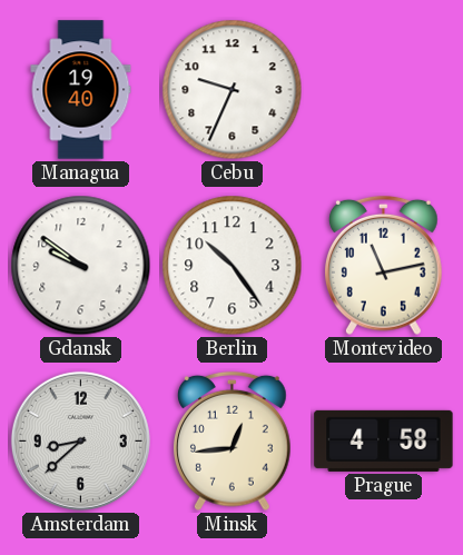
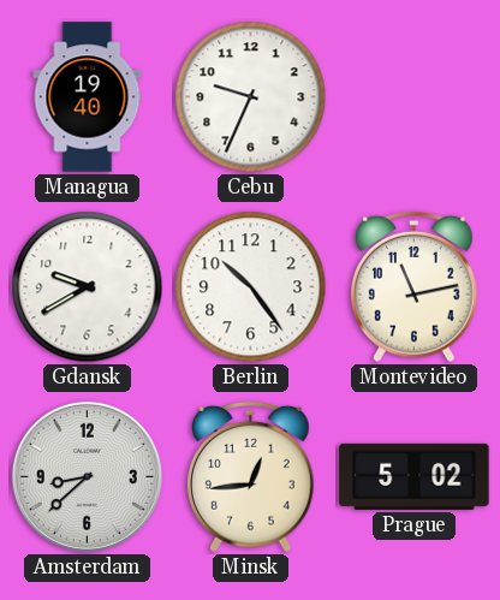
Gdansk: 9:51 -> 9:40 (88, 287)
Prague: 4:58 -> 5:02 (415, 476)
